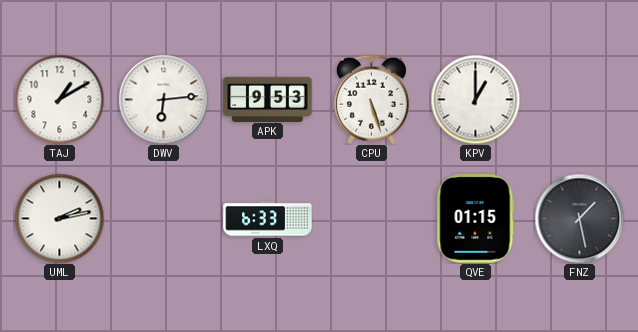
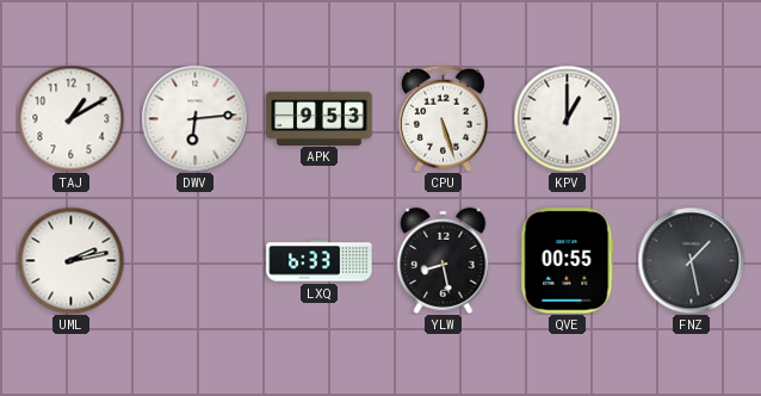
YLW: none -> 8:28 (444, 260)
QVE: 01:15 -> 00:55 (568, 261)
